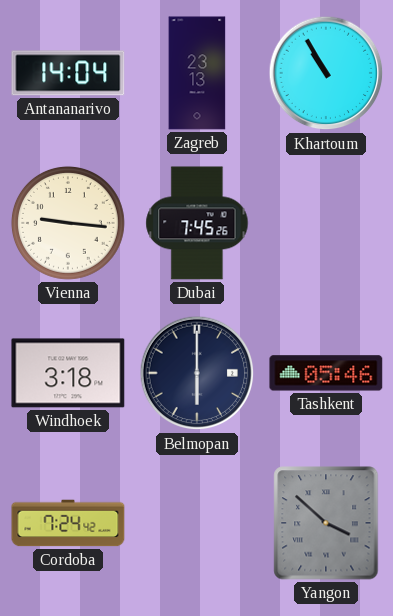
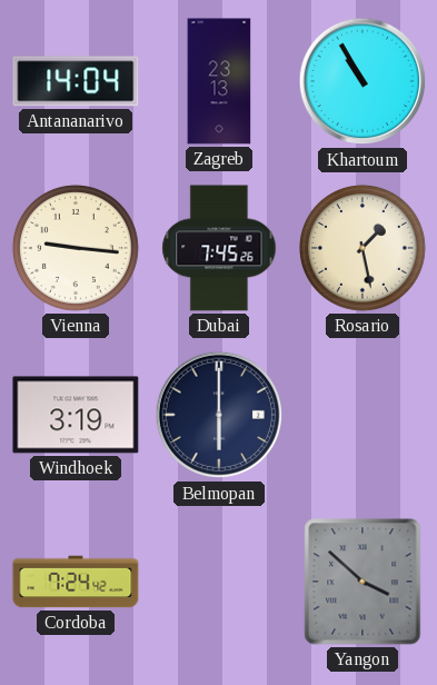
Rosario: none -> 1:28 (362, 248)
Windhoek: 3:18 -> 3:19 (76, 415)
Tashkent: 05:46 -> none (326, 373)
